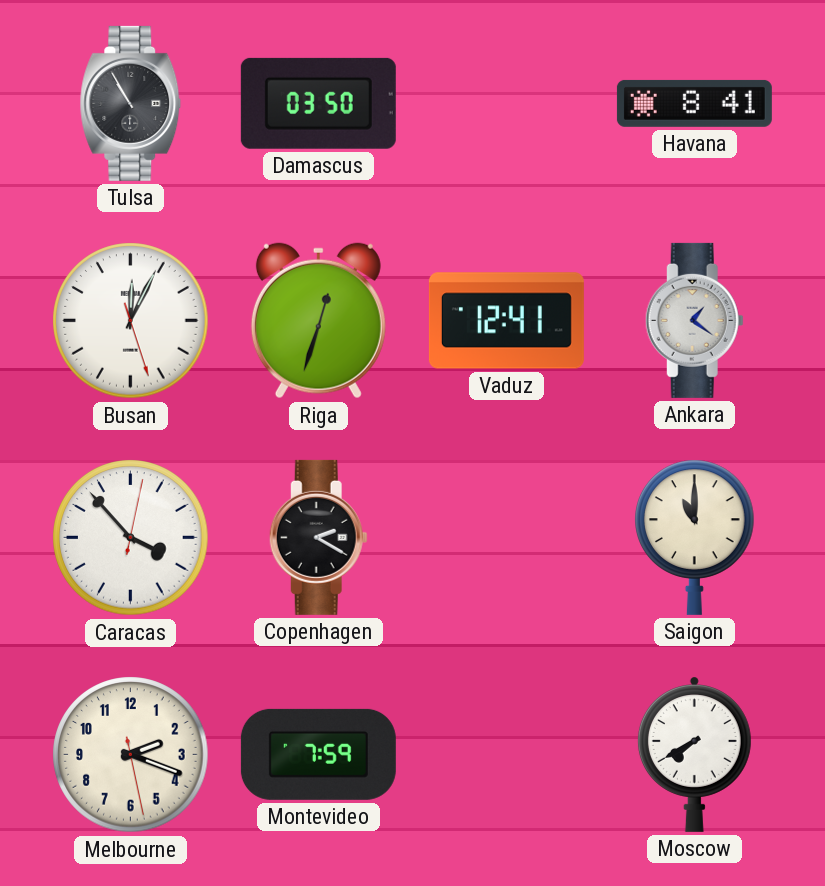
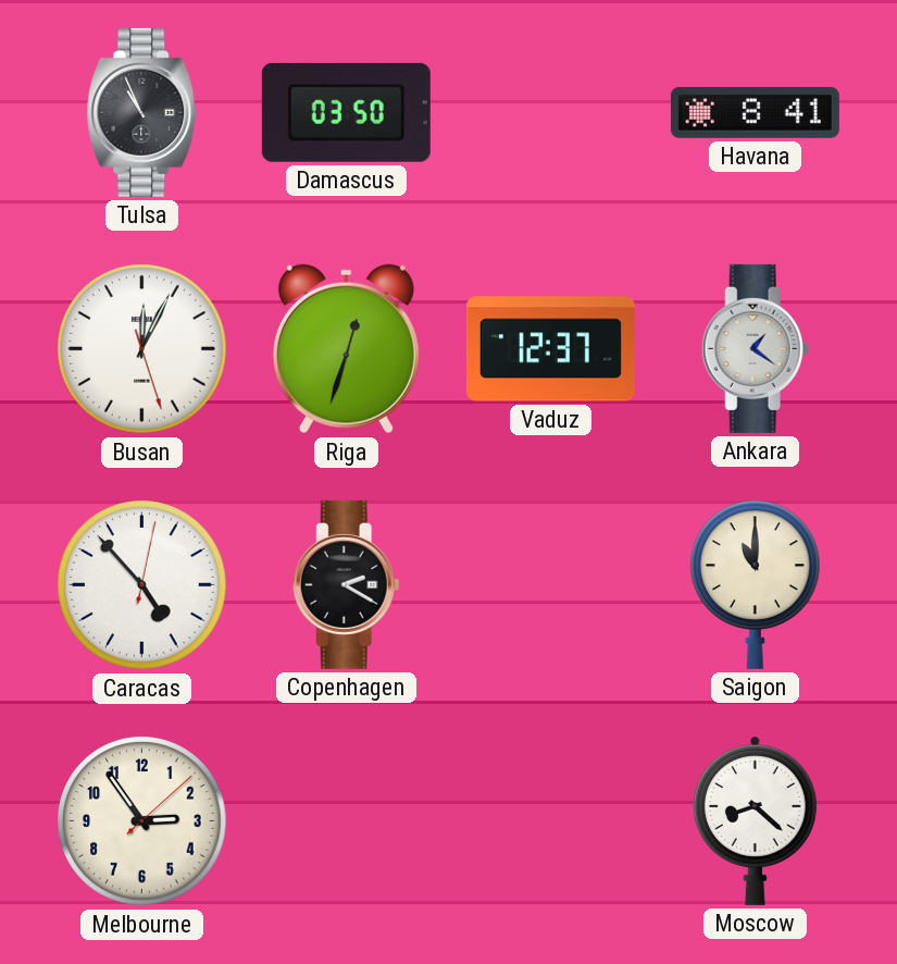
Tulsa: 10:55 -> 10:56 (142, 112)
Vaduz: 12:41 -> 12:37 (550, 349)
Caracas: 3:53 -> 4:53 (142, 585)
Melbourne: 2:18 -> 2:54 (142, 821)
Montevideo: 7:59 -> none (318, 754)
Moscow: 7:40 -> 8:22 (755, 820)
